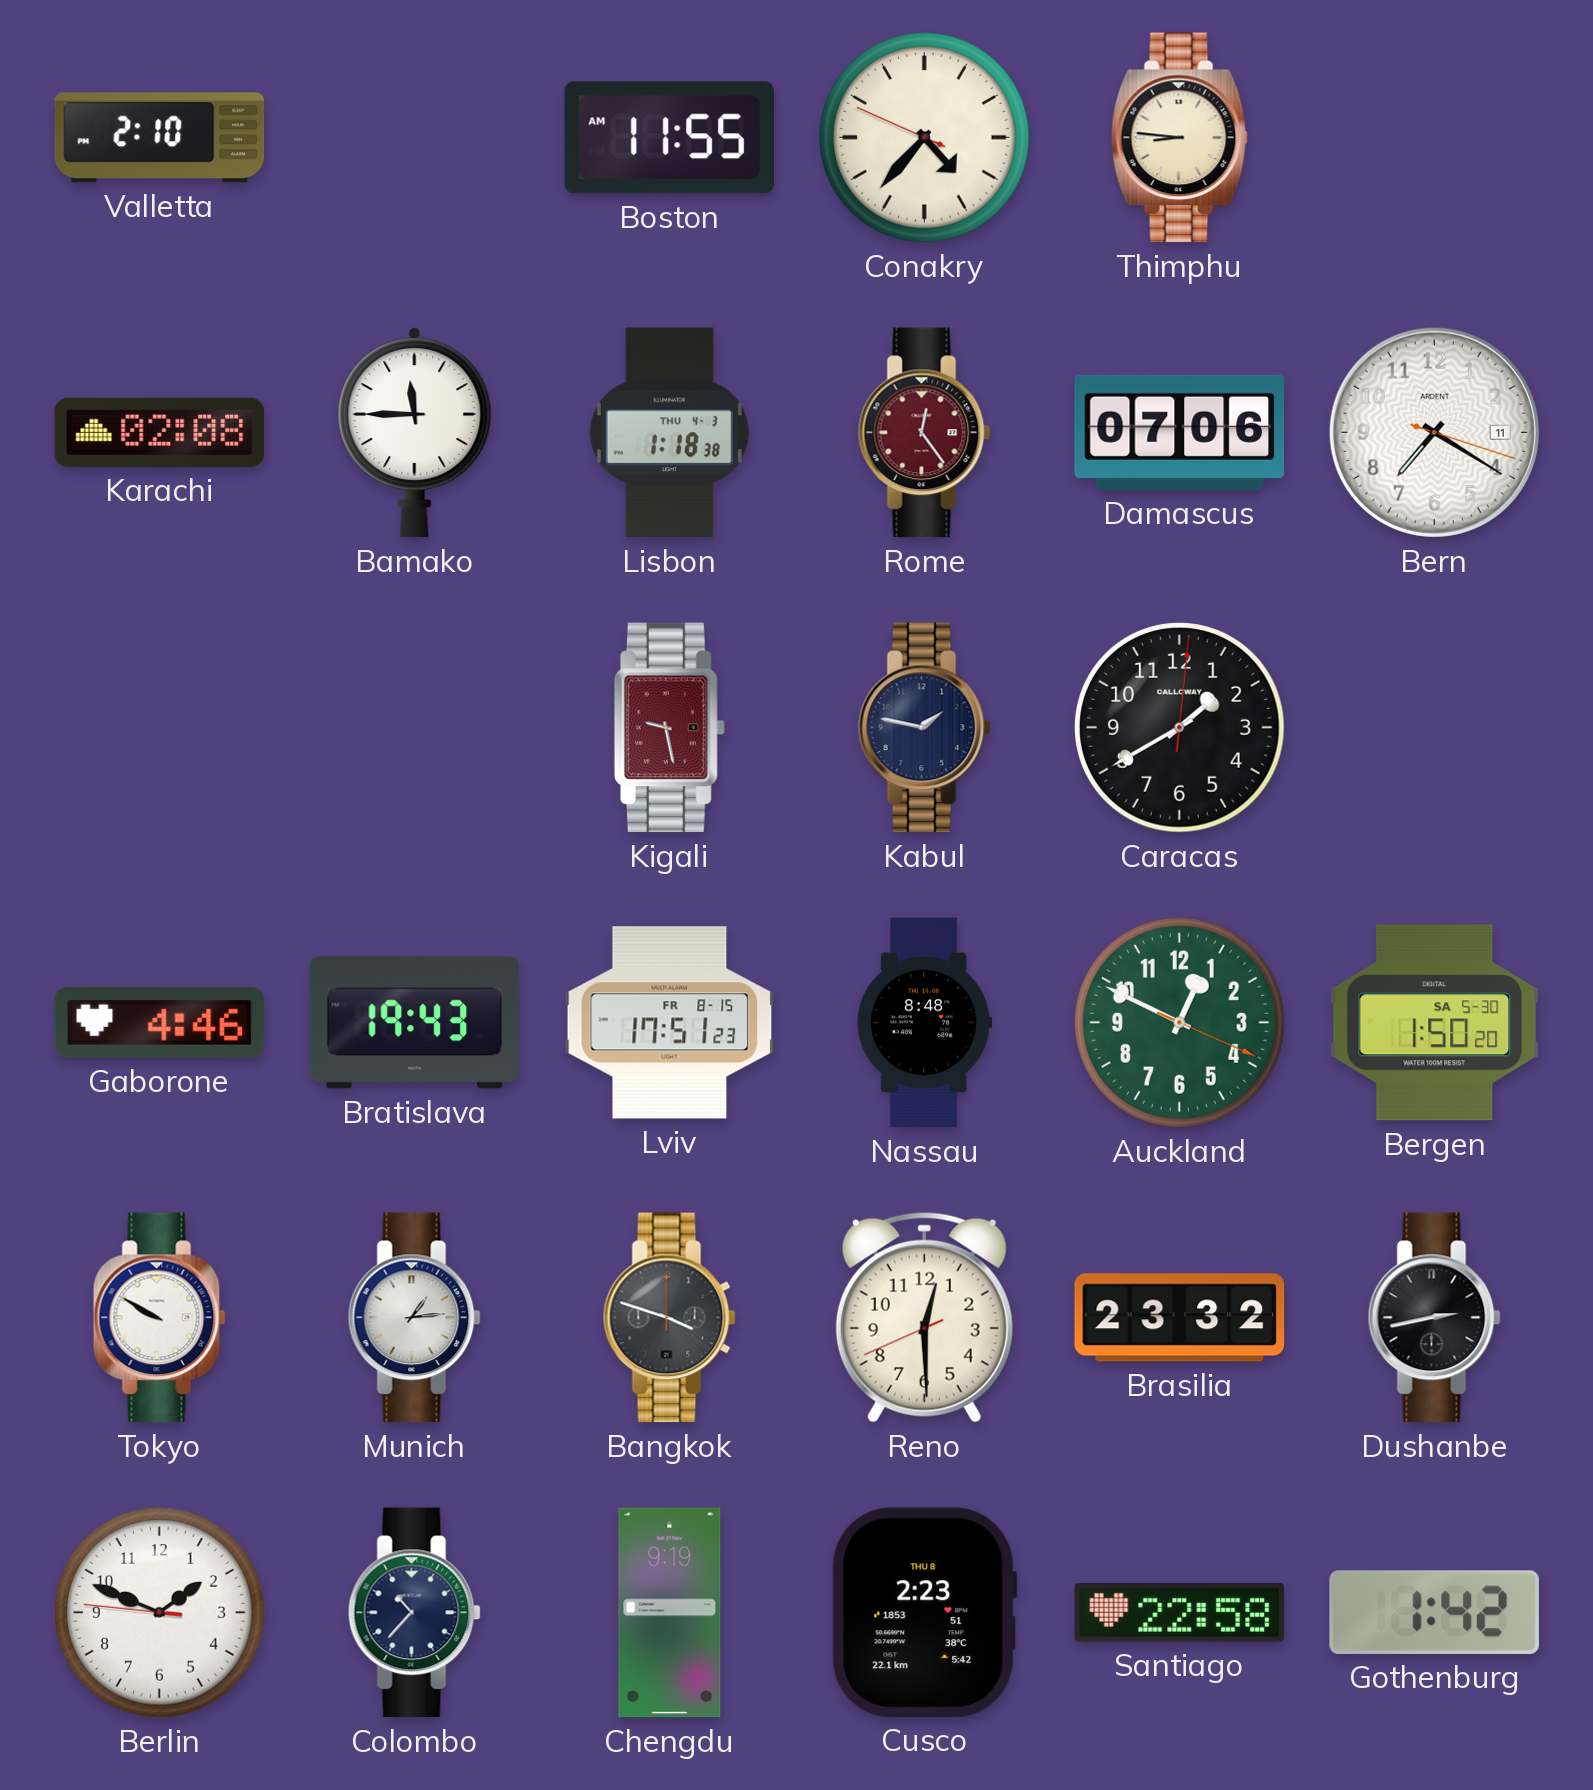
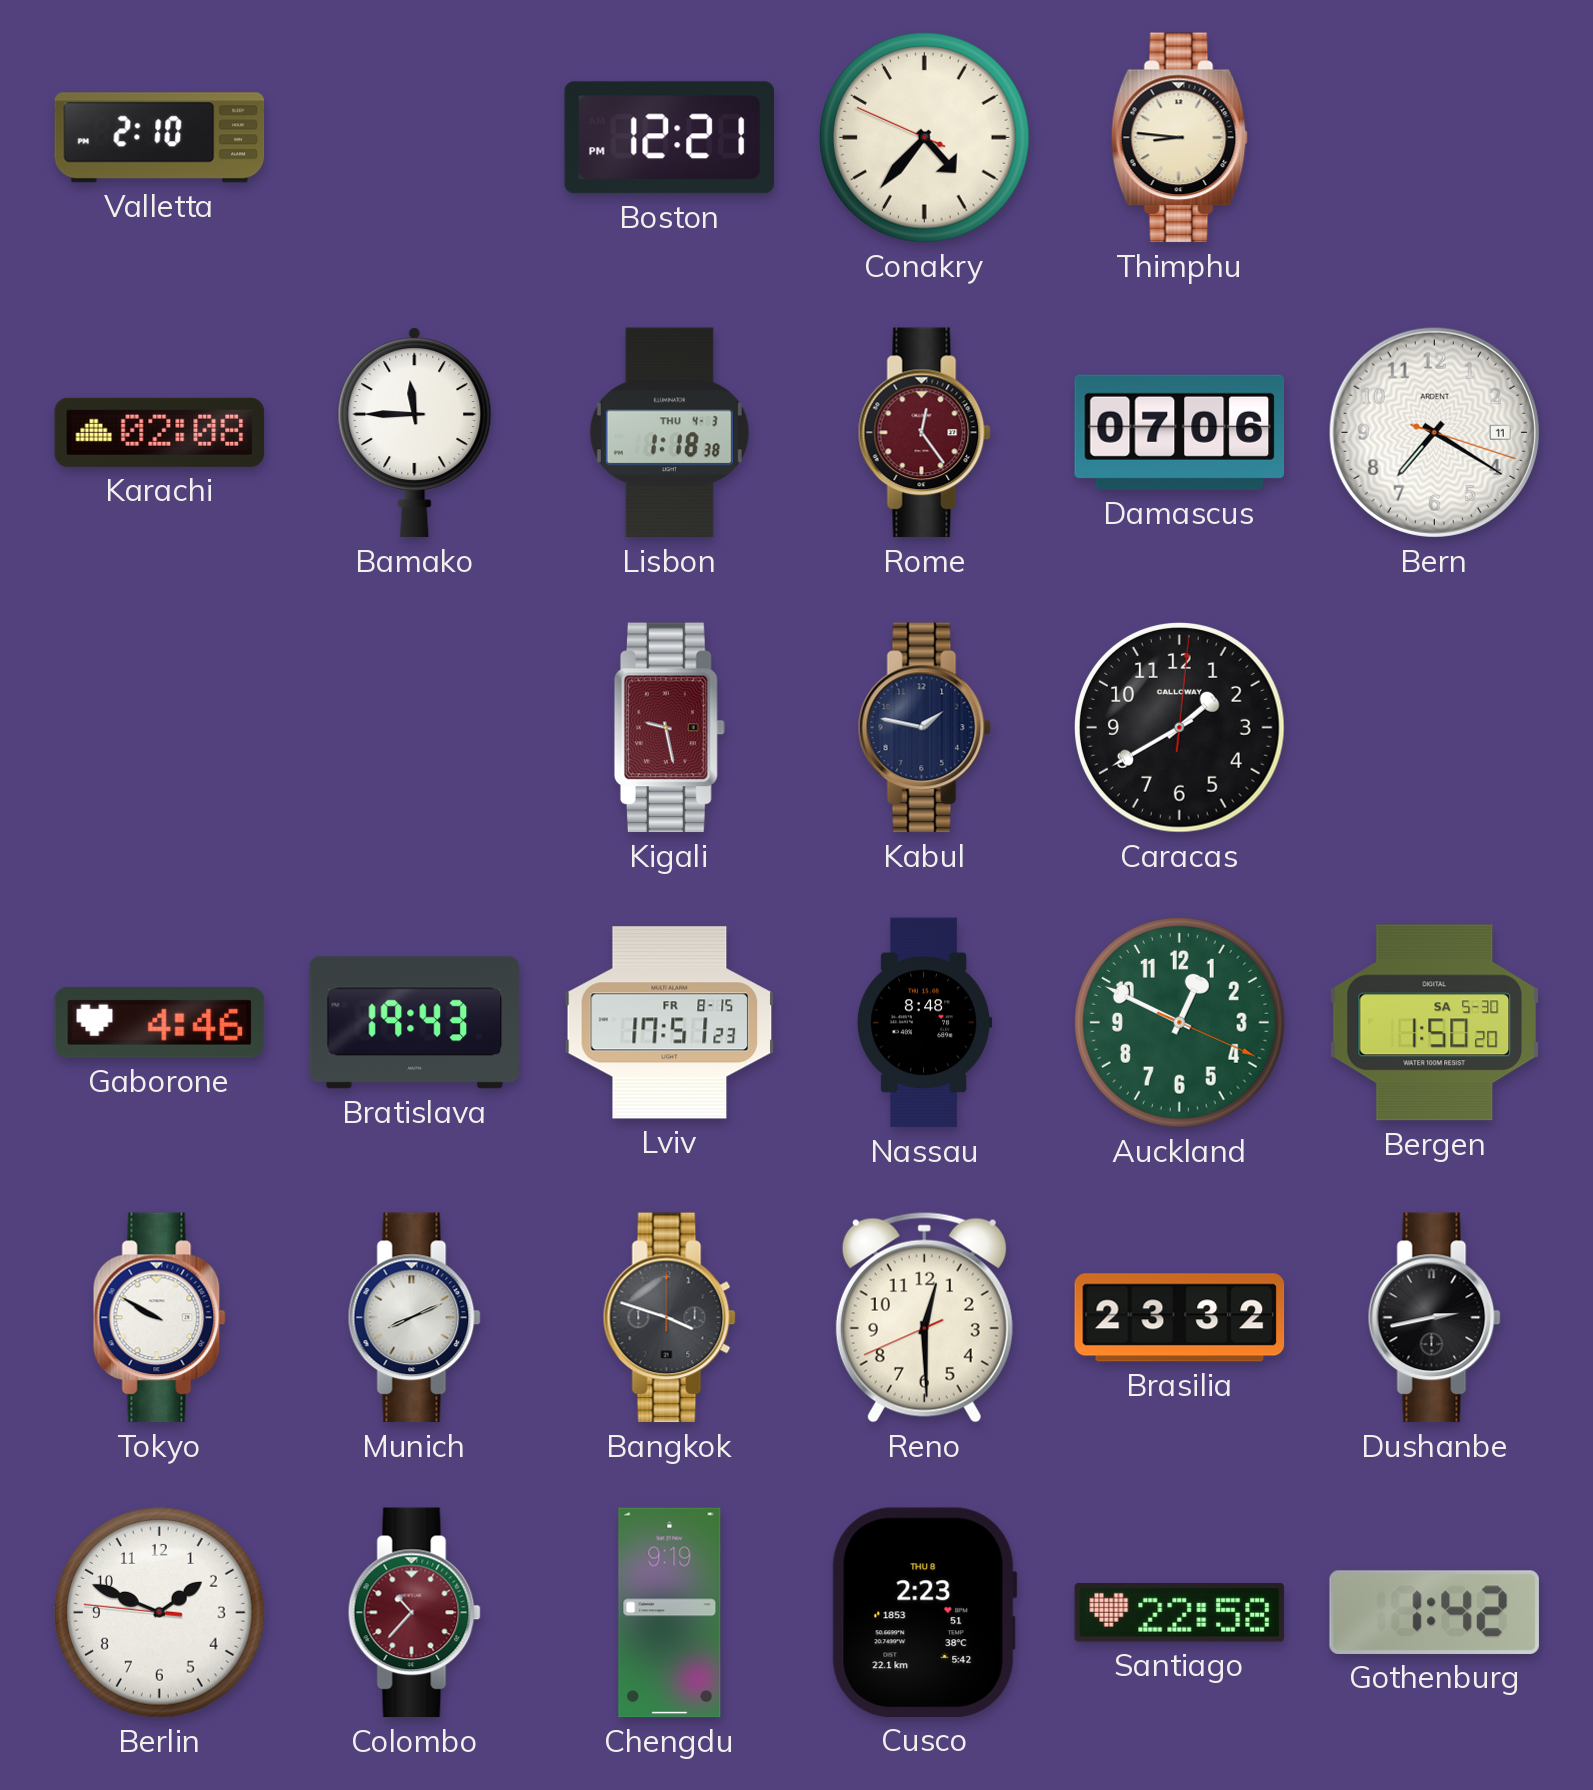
Boston: 11:55 -> 12:21 (669, 138)
Munich: 1:14 -> 8:11 (414, 1318)
Colombo dial: navy -> burgundy (414, 1613)
